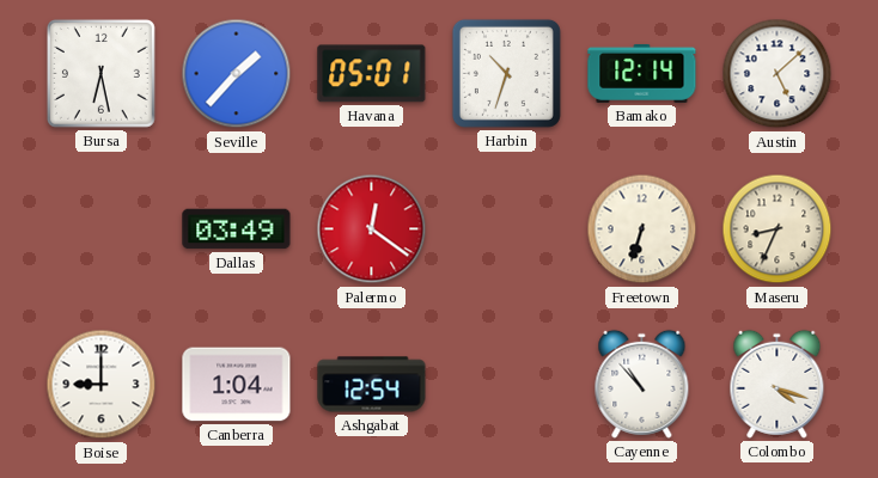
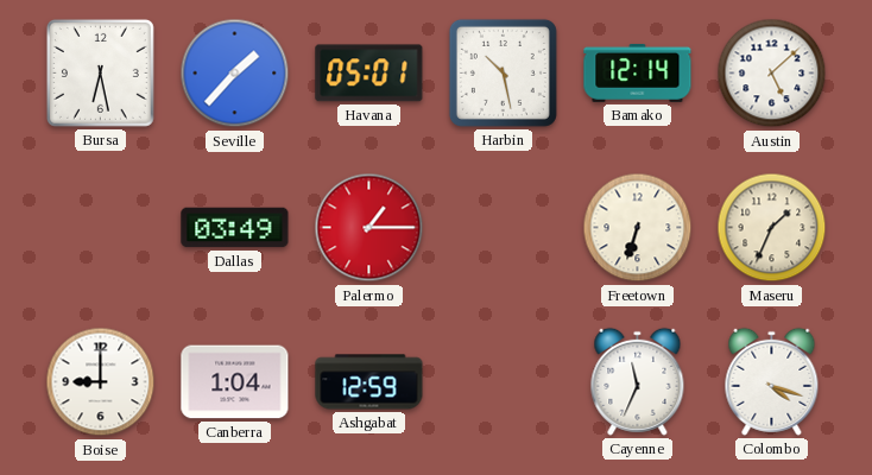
Harbin: 10:33 -> 10:28 (503, 72)
Palermo: 12:21 -> 1:15 (369, 228)
Maseru: 8:34 -> 1:34 (772, 228)
Ashgabat: 12:54 -> 12:59 (369, 382)
Cayenne: 10:53 -> 11:34 (638, 381)
